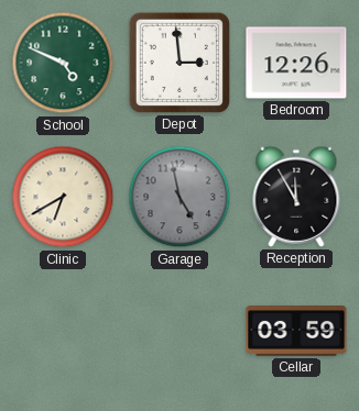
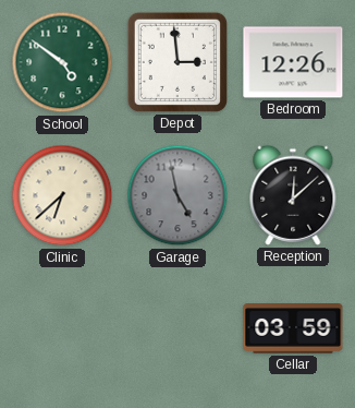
School: 4:49 -> 4:51 (62, 62)
Clinic: 6:40 -> 6:38 (62, 195)
Reception: 11:55 -> 12:08 (293, 195)
